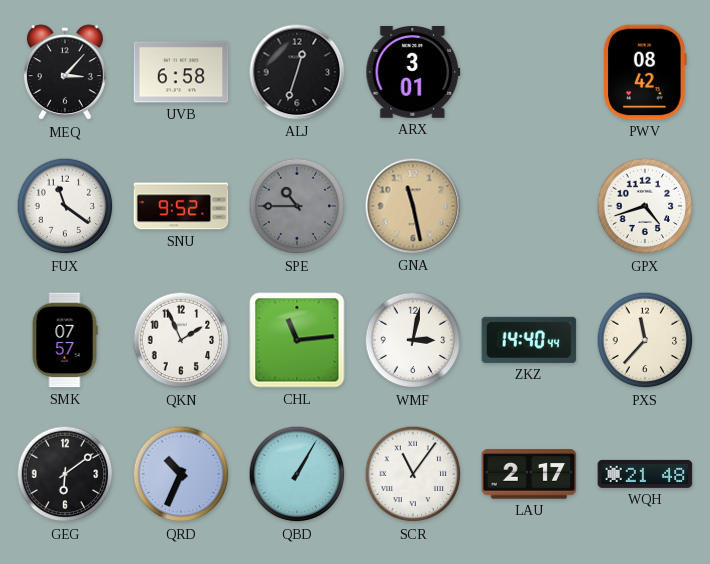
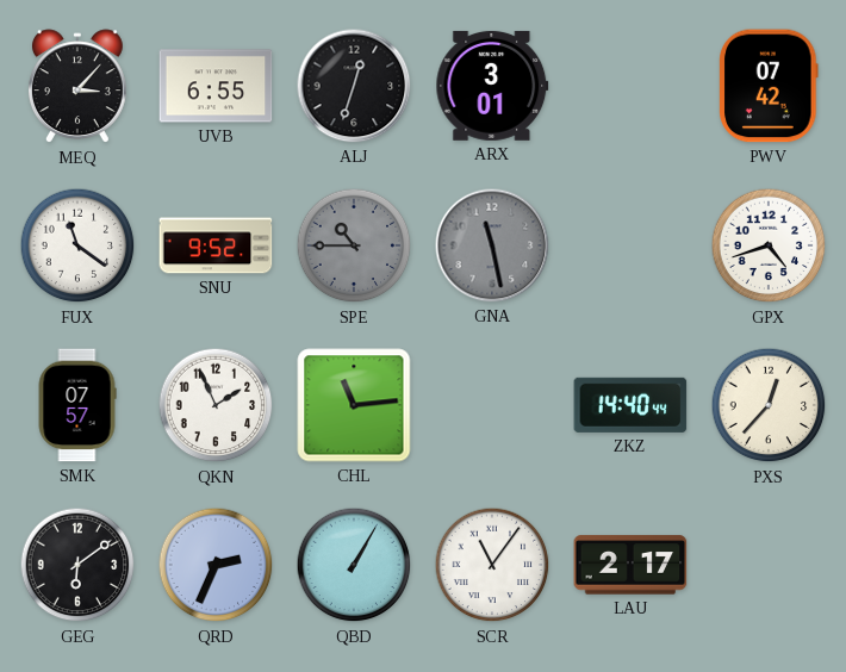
UVB: 6:58 -> 6:55 (216, 86)
PWV: 08:42 -> 07:42 (769, 86)
GNA dial: champagne -> grey (492, 245)
WMF: 3:02 -> none (413, 340)
PXS: 11:37 -> 12:37 (769, 405)
QRD: 10:34 -> 2:34 (216, 565)
WQH: 21:48 -> none (645, 474)
